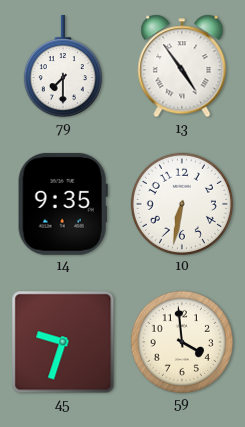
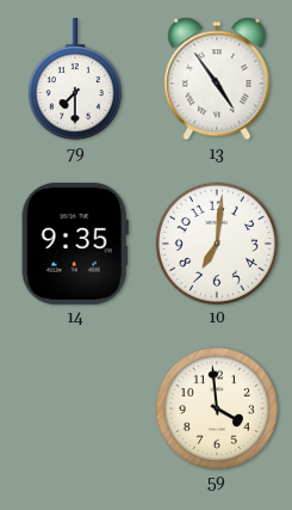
10: 6:32 -> 7:01 (217, 244)
45: 9:33 -> none (63, 342)
